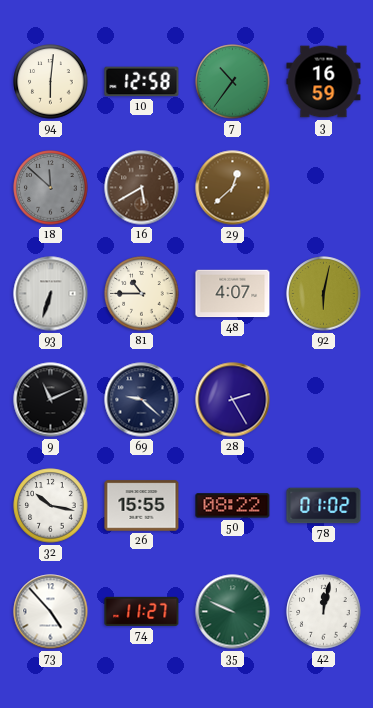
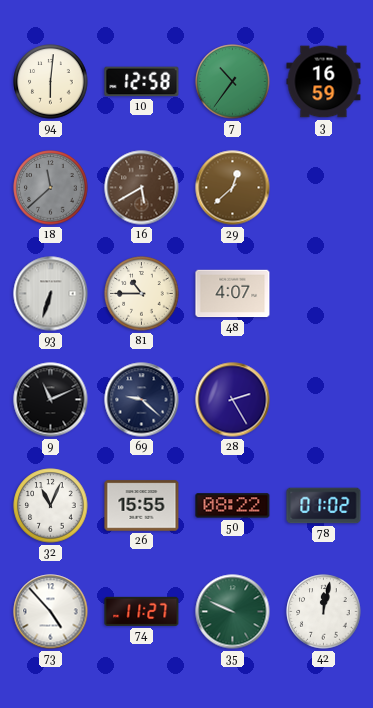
18: 11:52 -> 11:38 (51, 188)
92: 6:02 -> none (324, 294)
32: 10:17 -> 11:04 (51, 506)
